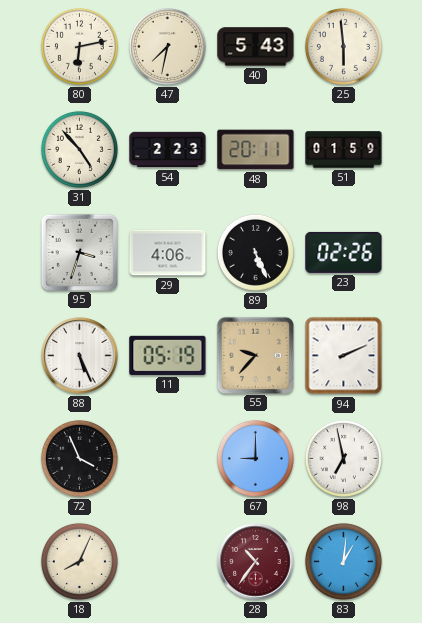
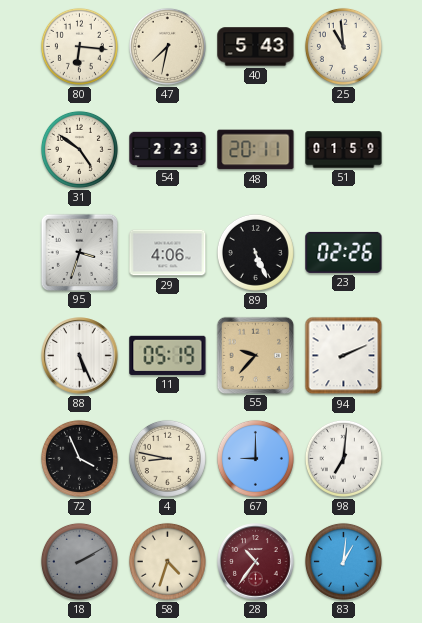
80: 6:13 -> 6:16 (79, 46)
25: 5:59 -> 10:59 (343, 46)
31: 4:53 -> 4:51 (79, 149)
4: none -> 8:47 (167, 458)
98: 6:58 -> 7:01 (343, 458)
18: 8:04 -> 2:10 (79, 561)
18 dial: cream -> grey (79, 561)
58: none -> 4:33 (167, 561)
